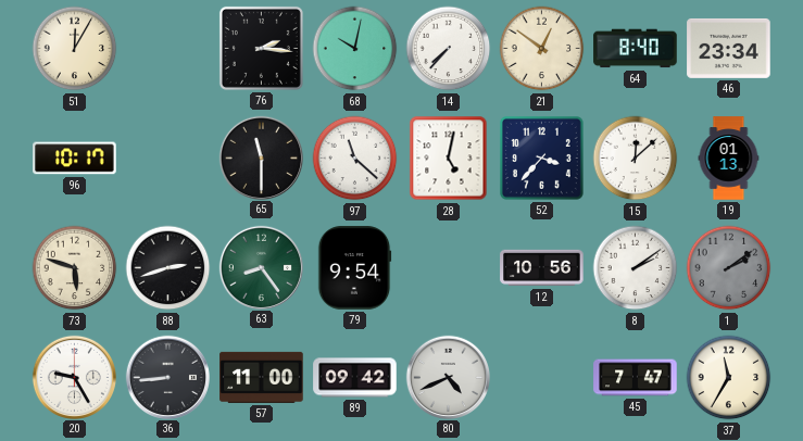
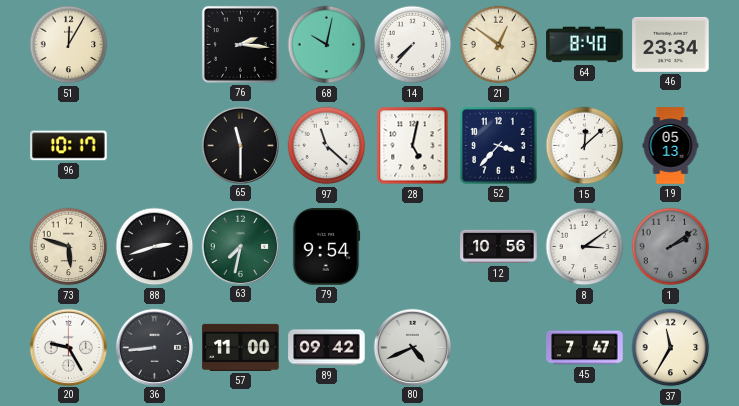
19: 01:13 -> 05:13 (671, 146)
63: 8:24 -> 7:32 (240, 246)
8: 2:09 -> 3:09 (585, 247)
